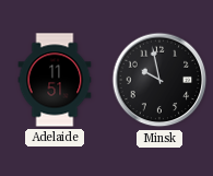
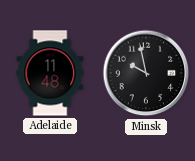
Adelaide: 11:51 -> 11:48 (50, 73)
